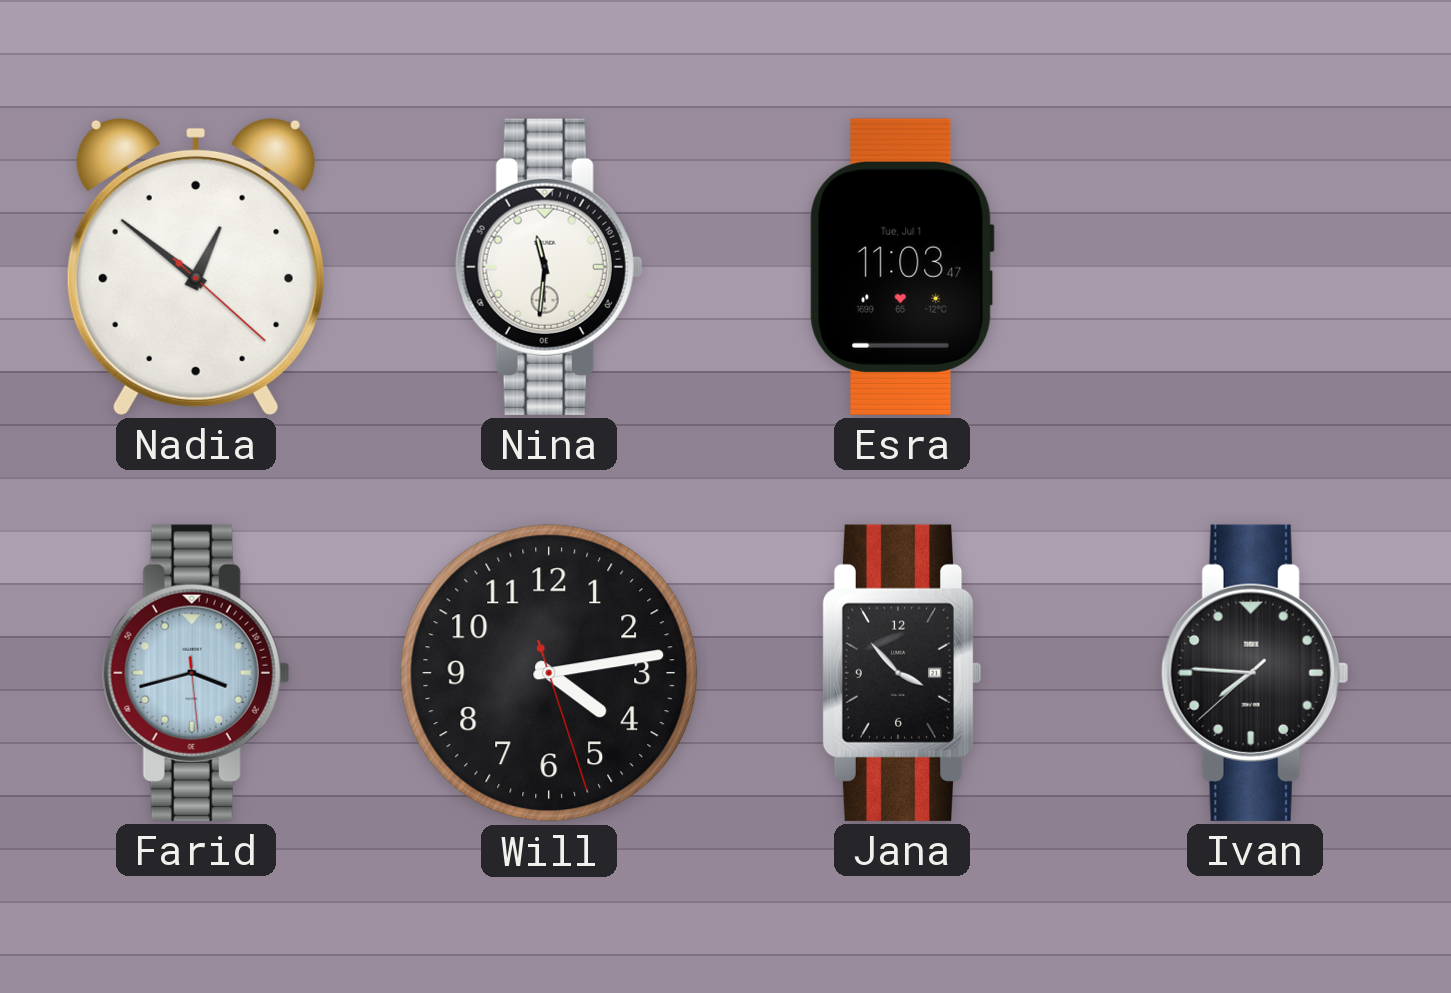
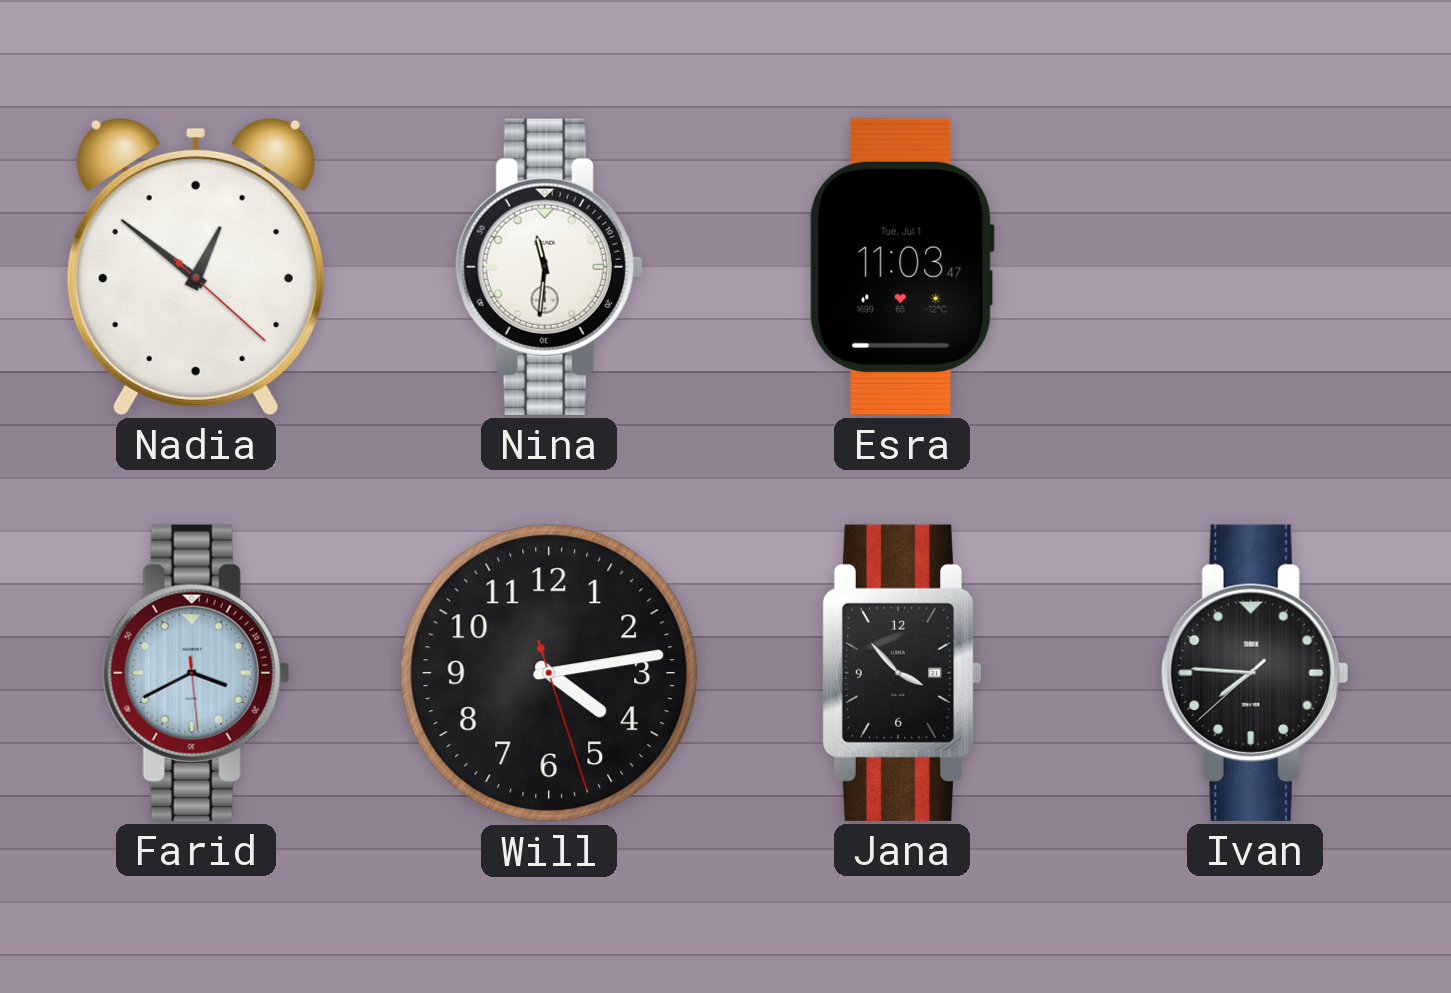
Farid: 3:42 -> 3:40 (196, 673)
